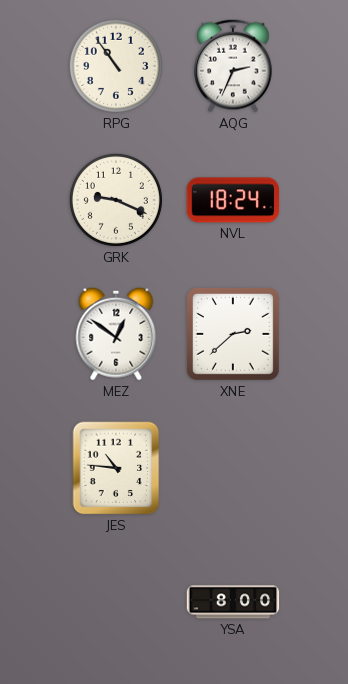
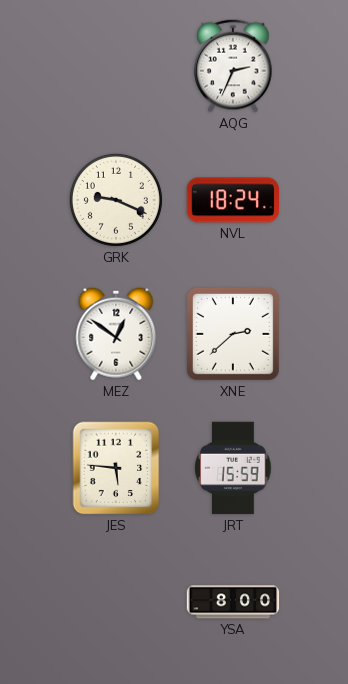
RPG: 10:54 -> none (116, 66)
JES: 10:46 -> 5:46 (116, 468)
JRT: none -> 15:59 (233, 468)
